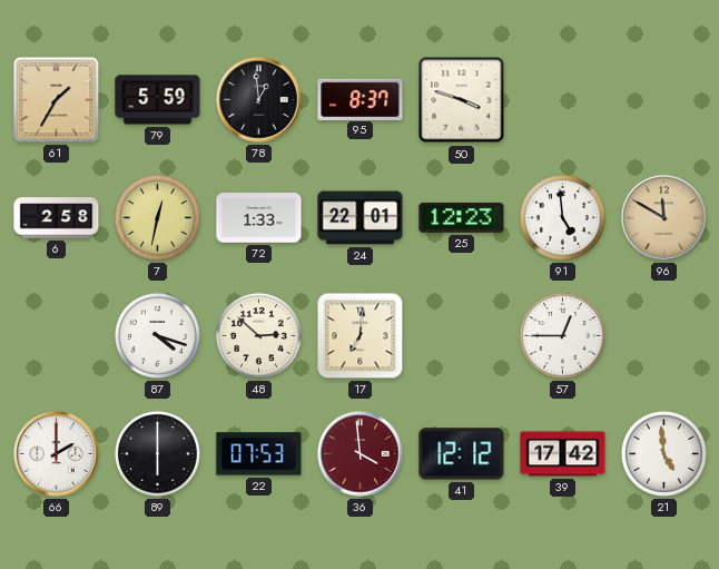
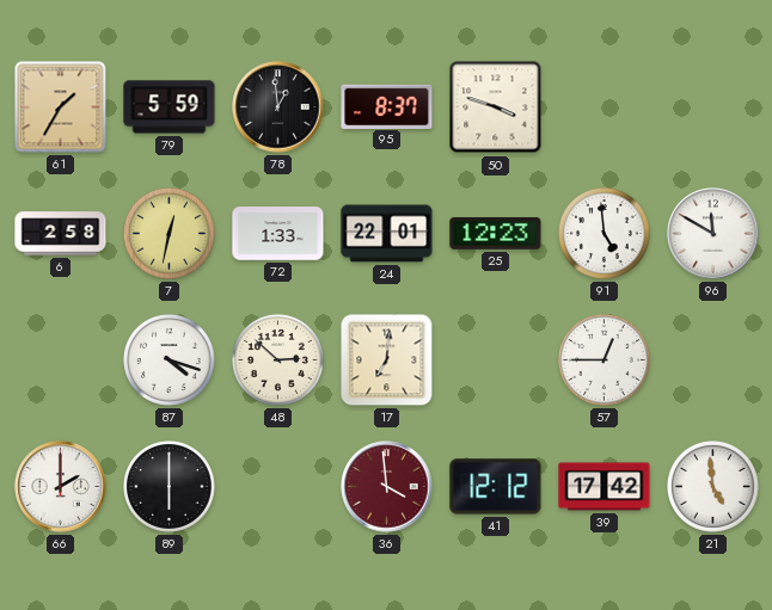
96 dial: champagne -> white (713, 234)
22: 07:53 -> none (259, 454)
